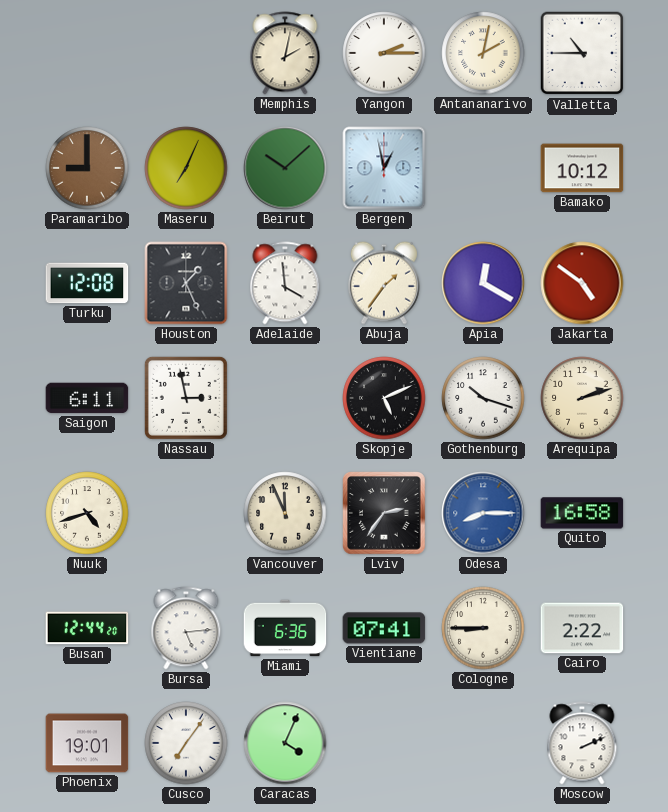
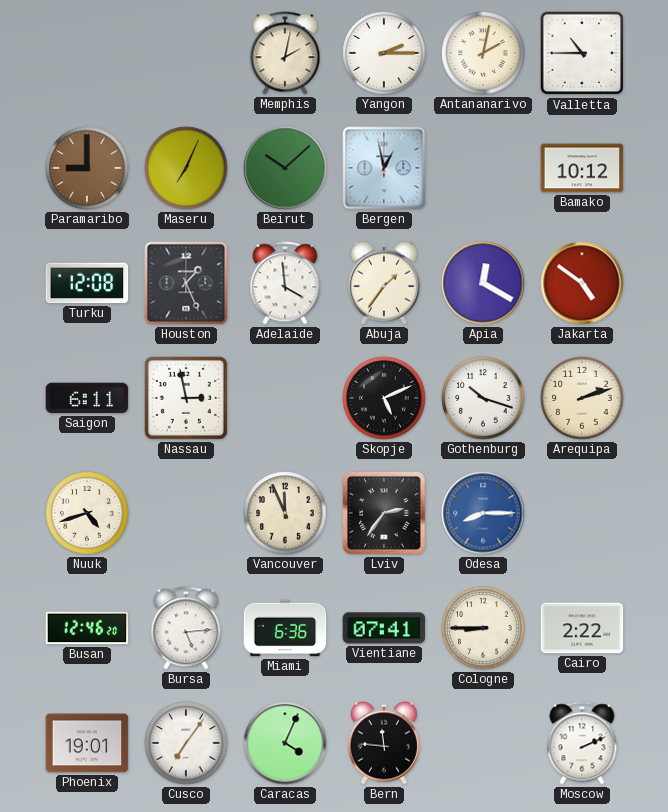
Quito: 16:58 -> none (582, 513)
Busan: 12:44 -> 12:46 (87, 628)
Bern: none -> 11:46 (384, 743)
